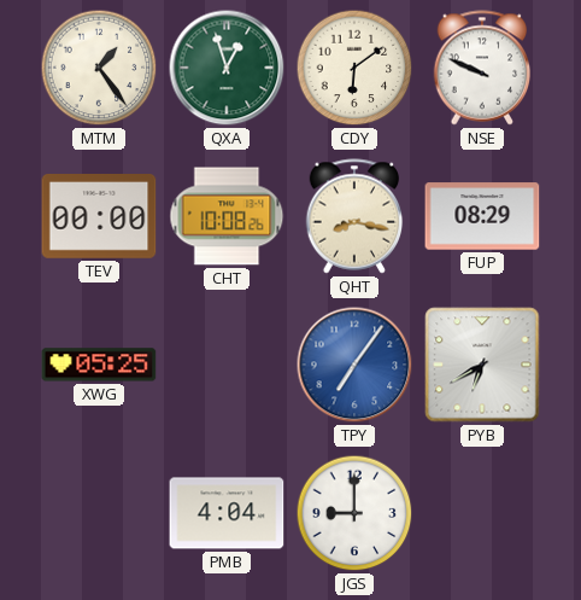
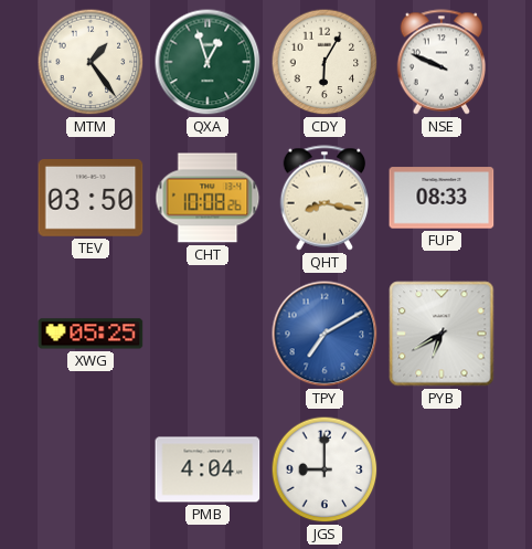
CDY: 6:09 -> 6:05 (324, 62)
TEV: 00:00 -> 03:50 (91, 199)
FUP: 08:29 -> 08:33 (441, 198)
TPY: 7:06 -> 7:10 (324, 334)
